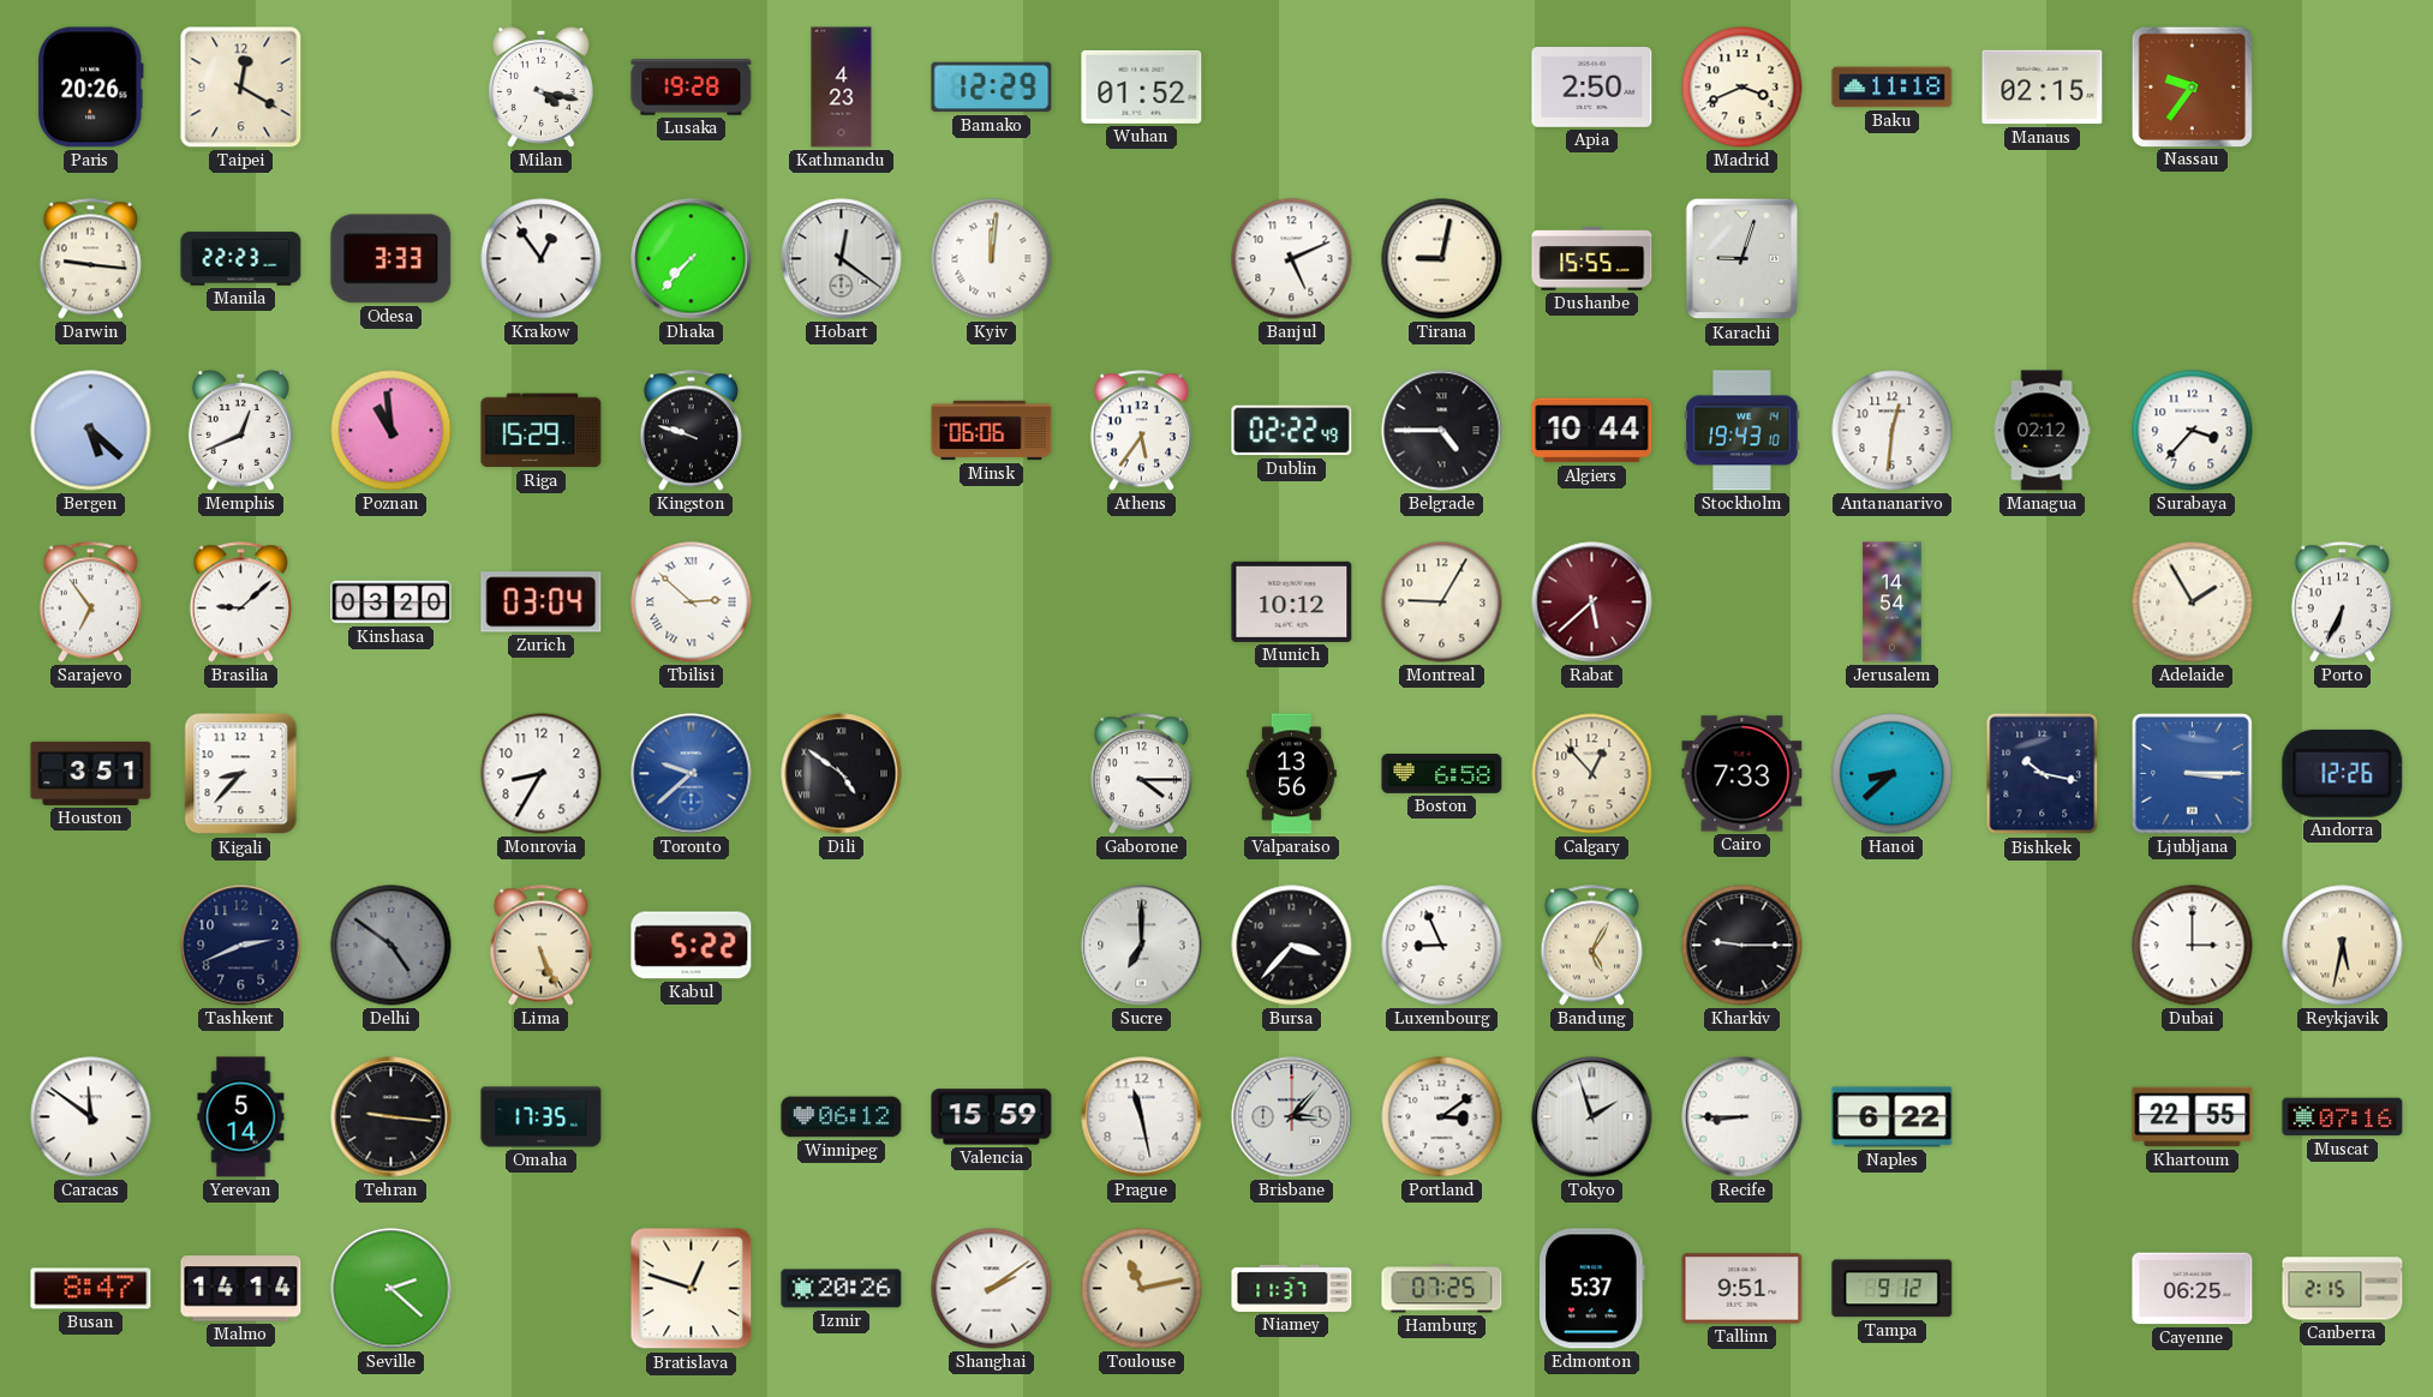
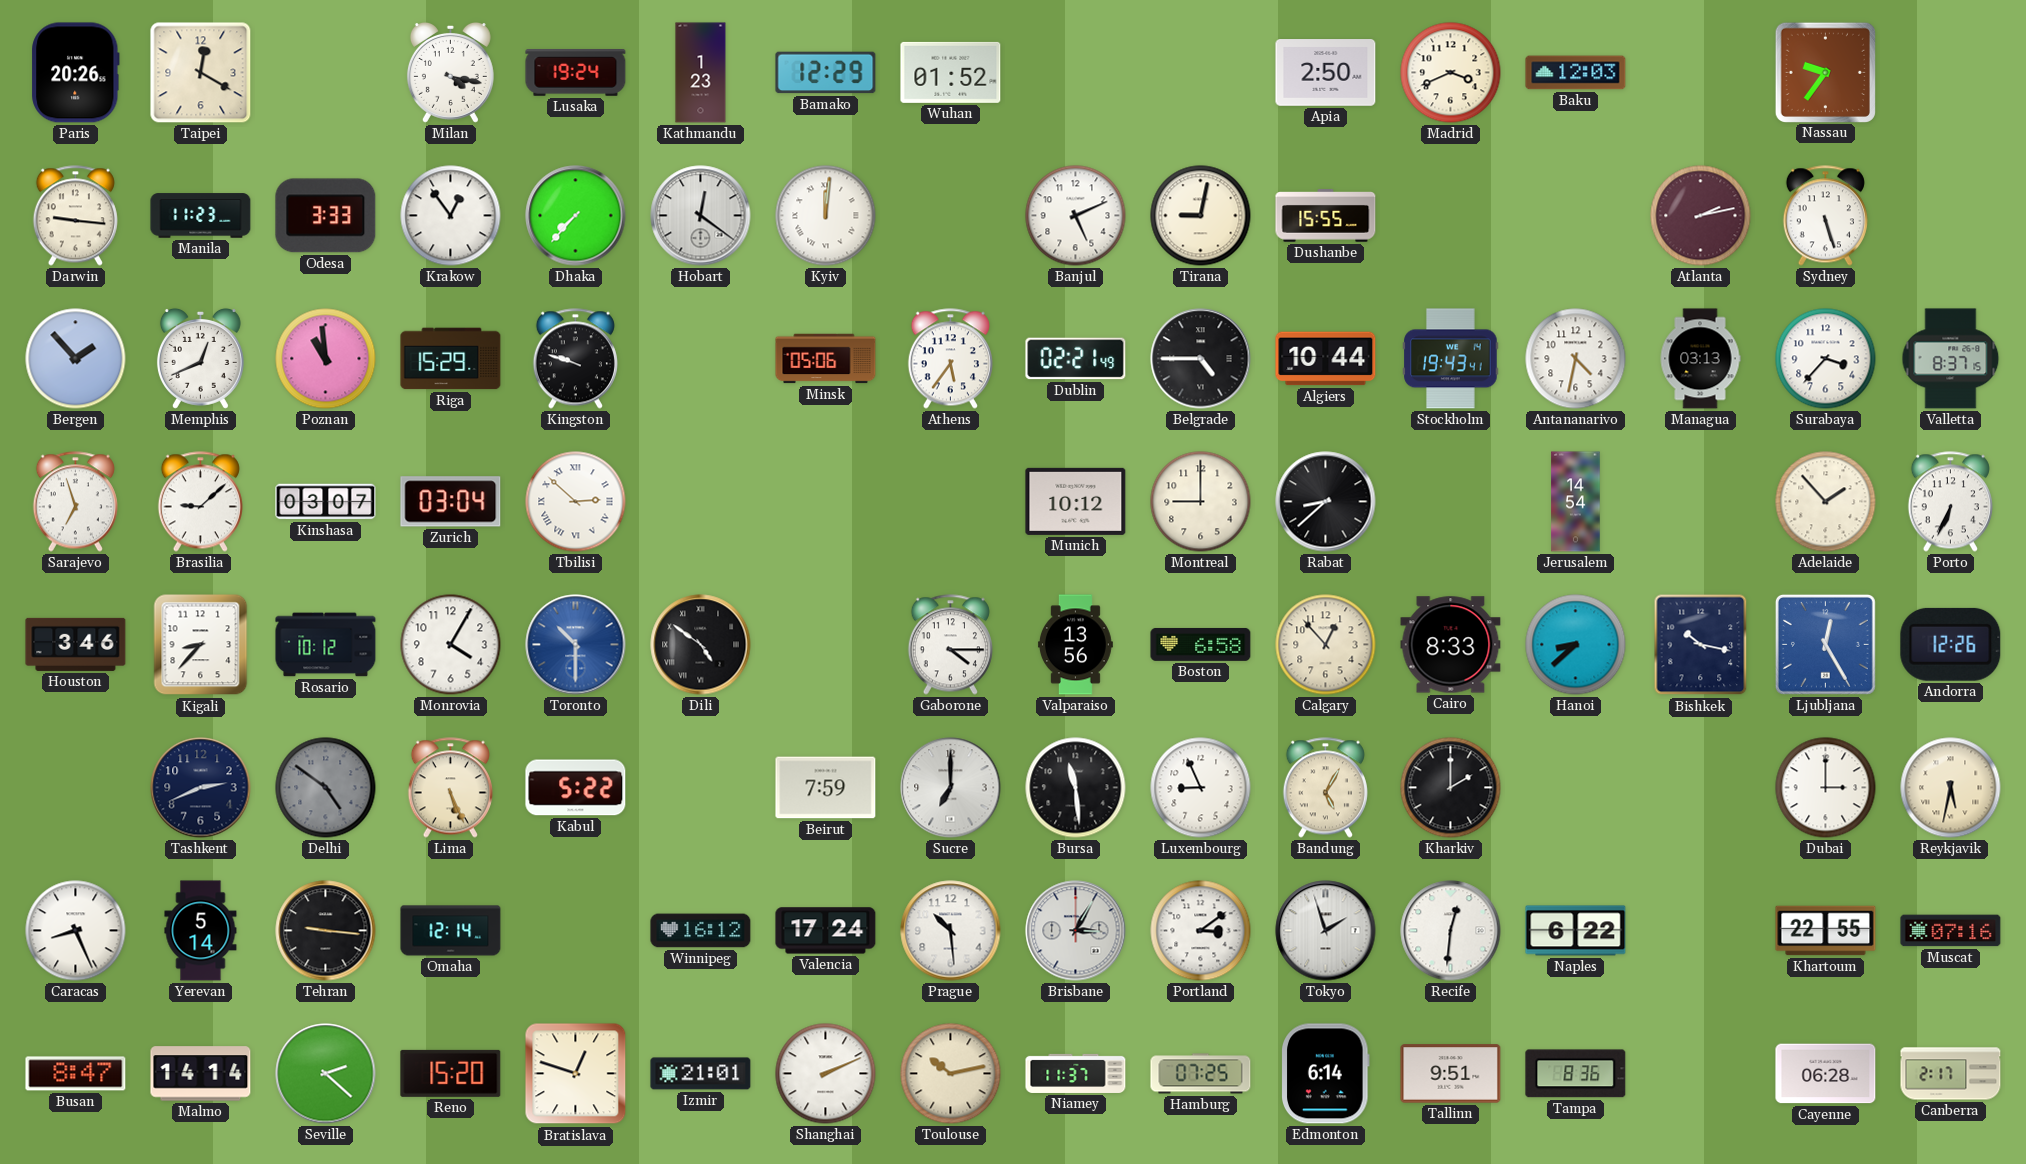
Lusaka: 19:28 -> 19:24 (576, 73)
Kathmandu: 4:23 -> 1:23 (701, 73)
Baku: 11:18 -> 12:03 (1576, 73)
Manaus: 02:15 -> none (2043, 88)
Manila: 22:23 -> 11:23 (201, 216)
Karachi: 9:03 -> none (1742, 259)
Atlanta: none -> 2:13 (1701, 216)
Sydney: none -> 5:27 (1825, 216)
Bergen: 5:22 -> 1:53 (76, 359)
Minsk: 06:06 -> 05:06 (826, 359)
Dublin: 02:22 -> 02:21 (1076, 359)
Stockholm: 19:43:10 -> 19:43:41 (1451, 359)
Antananarivo: 12:31 -> 4:32 (1576, 359)
Managua: 02:12 -> 03:13 (1700, 359)
Valletta: none -> 8:37 (1951, 359)
Sarajevo: 6:54 -> 6:57 (75, 502)
Kinshasa: 03:20 -> 03:07 (326, 502)
Montreal: 9:05 -> 9:00 (1201, 502)
Rabat: 5:38 -> 8:38 (1326, 502)
Rabat dial: burgundy -> black (1326, 502)
Adelaide: 1:55 -> 1:53 (1826, 502)
Houston: 3:51 -> 3:46 (76, 644)
Rosario: none -> 10:12 (326, 645)
Monrovia: 8:35 -> 4:05 (451, 645)
Toronto: 9:38 -> 10:30 (576, 645)
Cairo: 7:33 -> 8:33 (1451, 645)
Ljubljana: 3:15 -> 12:25 (1825, 644)
Beirut: none -> 7:59 (826, 788)
Bursa: 3:37 -> 11:29 (1076, 788)
Kharkiv: 9:15 -> 2:00 (1451, 788)
Caracas: 11:51 -> 8:26 (76, 931)
Omaha: 17:35 -> 12:14 (451, 931)
Winnipeg: 06:12 -> 16:12 (701, 931)
Valencia: 15:59 -> 17:24 (826, 931)
Prague: 11:28 -> 10:29 (951, 931)
Brisbane: 3:07 -> 3:05 (1076, 931)
Recife: 8:45 -> 12:31 (1451, 931)
Reno: none -> 15:20 (451, 1073)
Izmir: 20:26 -> 21:01 (701, 1074)
Shanghai: 2:09 -> 2:11 (826, 1074)
Toulouse: 11:13 -> 10:13 (951, 1074)
Edmonton: 5:37 -> 6:14 (1326, 1074)
Tampa: 9:12 -> 8:36 (1576, 1074)
Cayenne: 06:25 -> 06:28 (1826, 1074)
Canberra: 2:15 -> 2:17 (1951, 1074)
